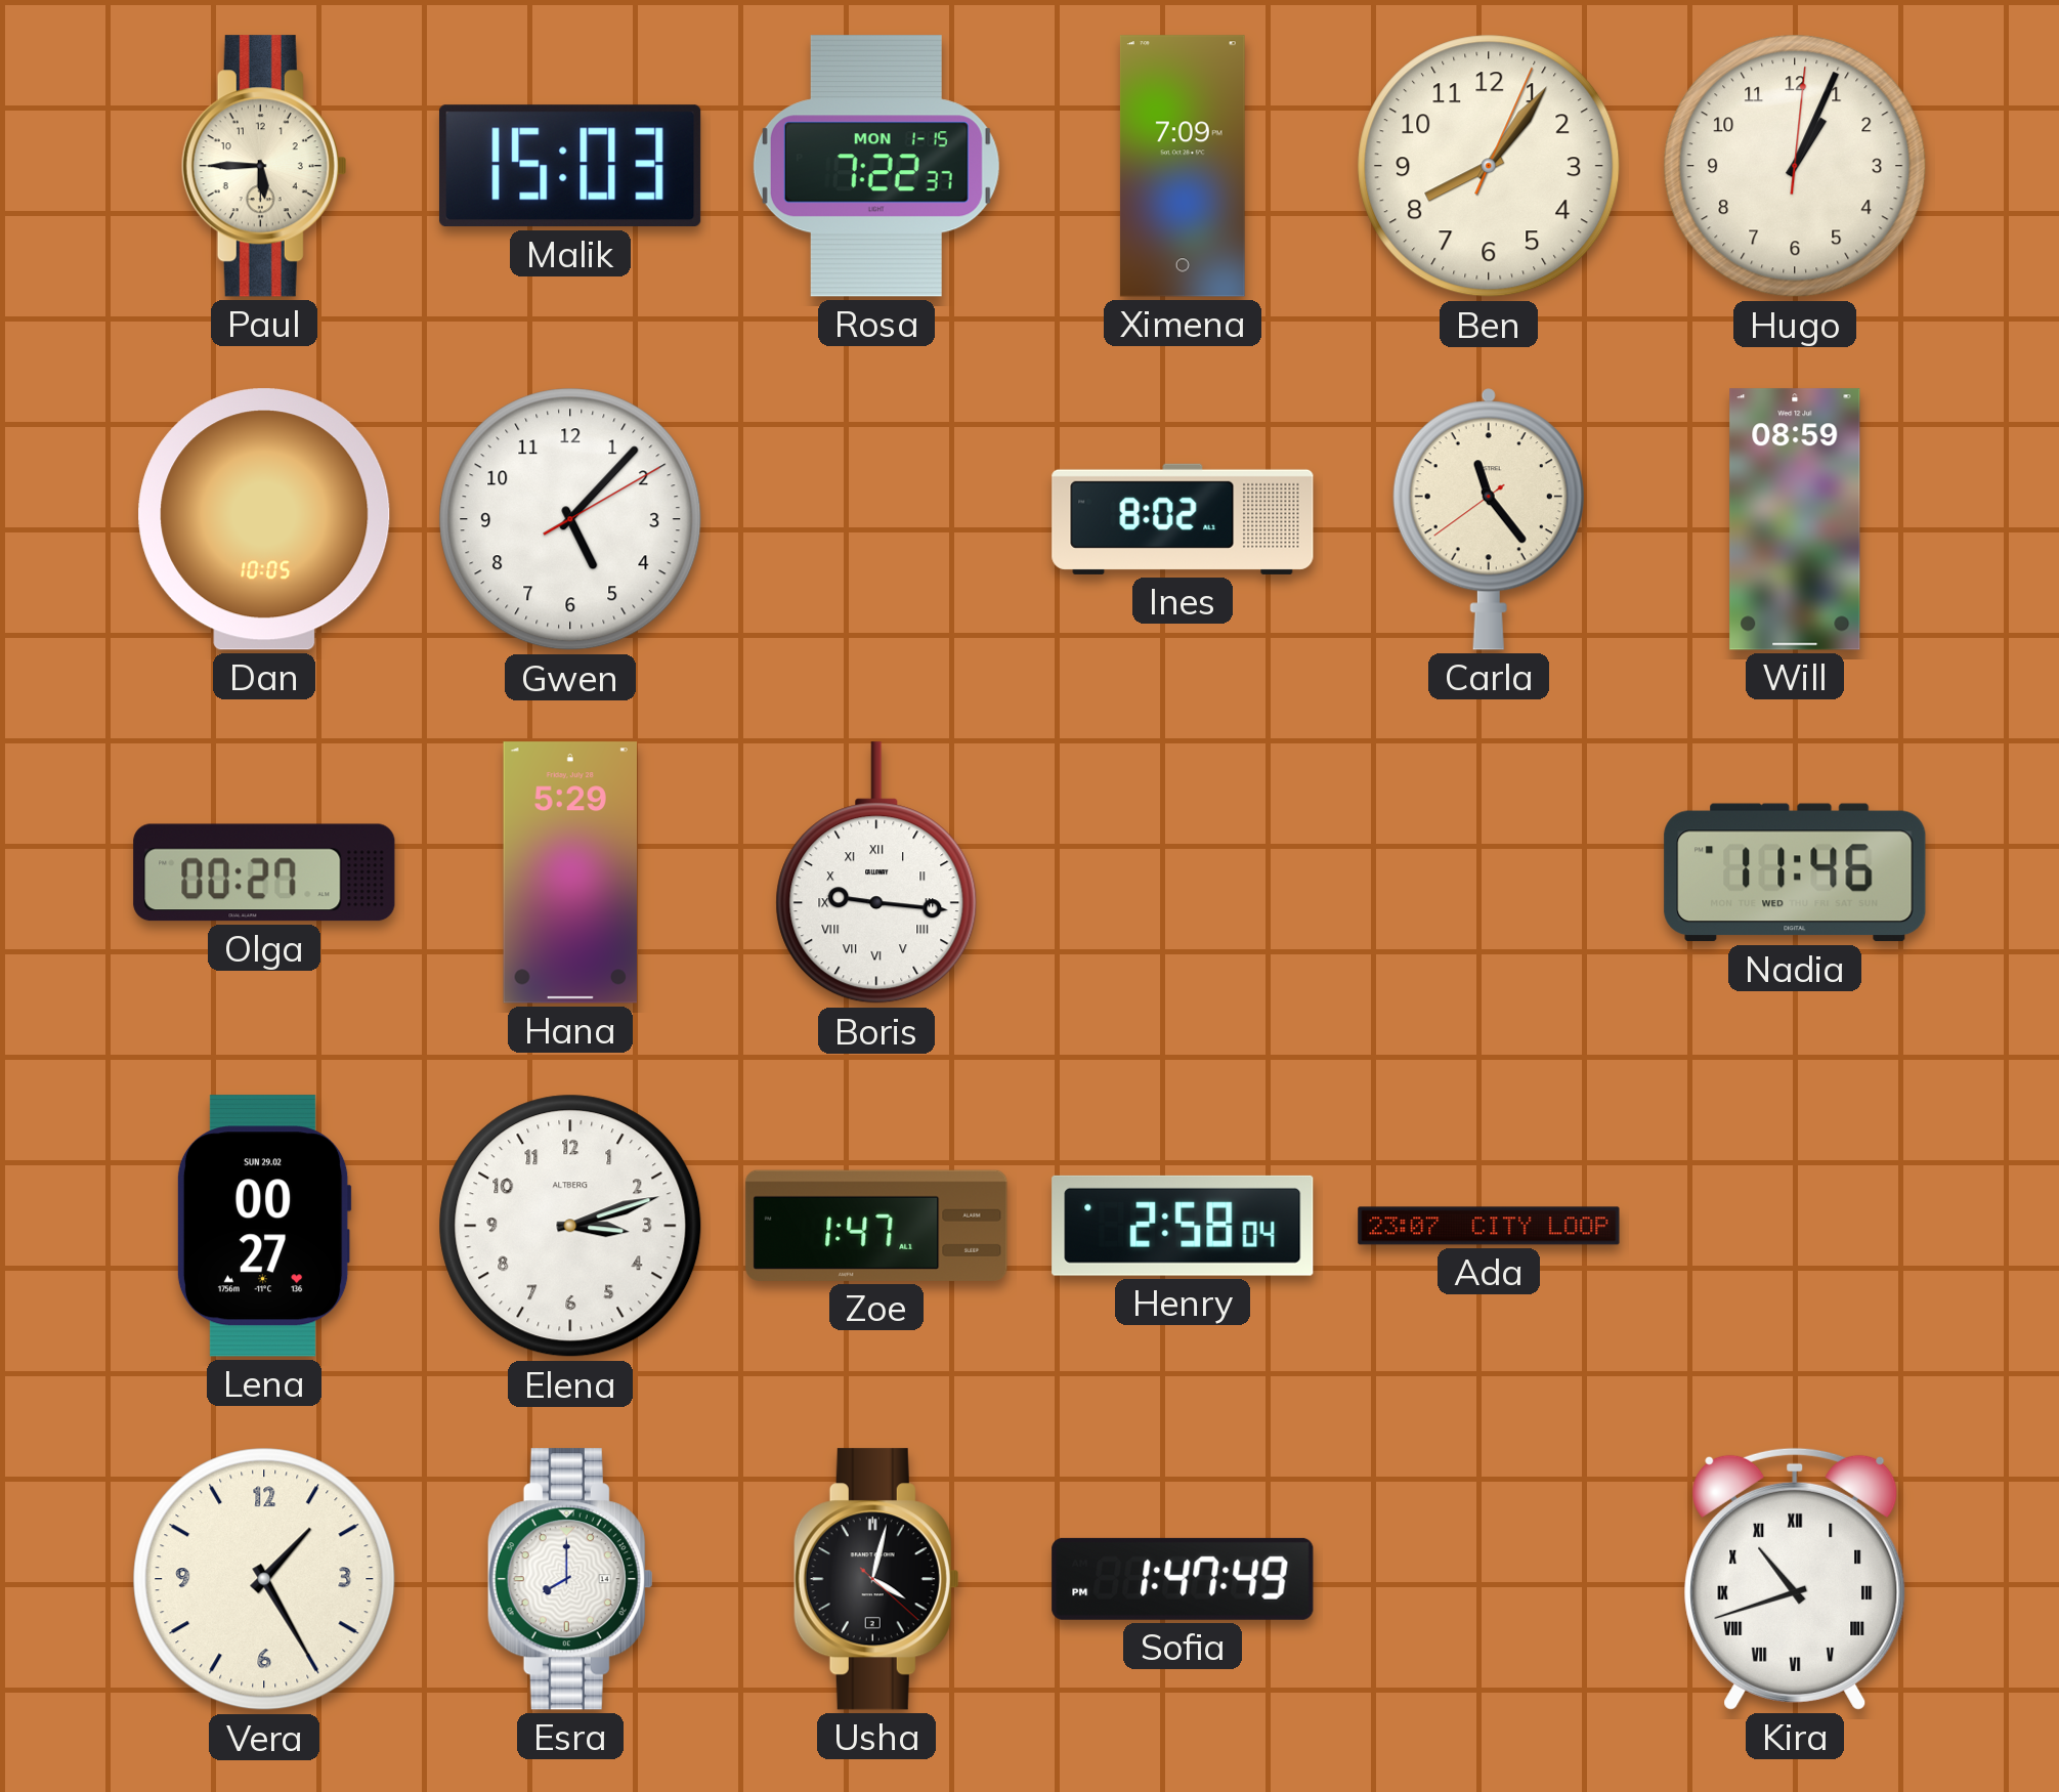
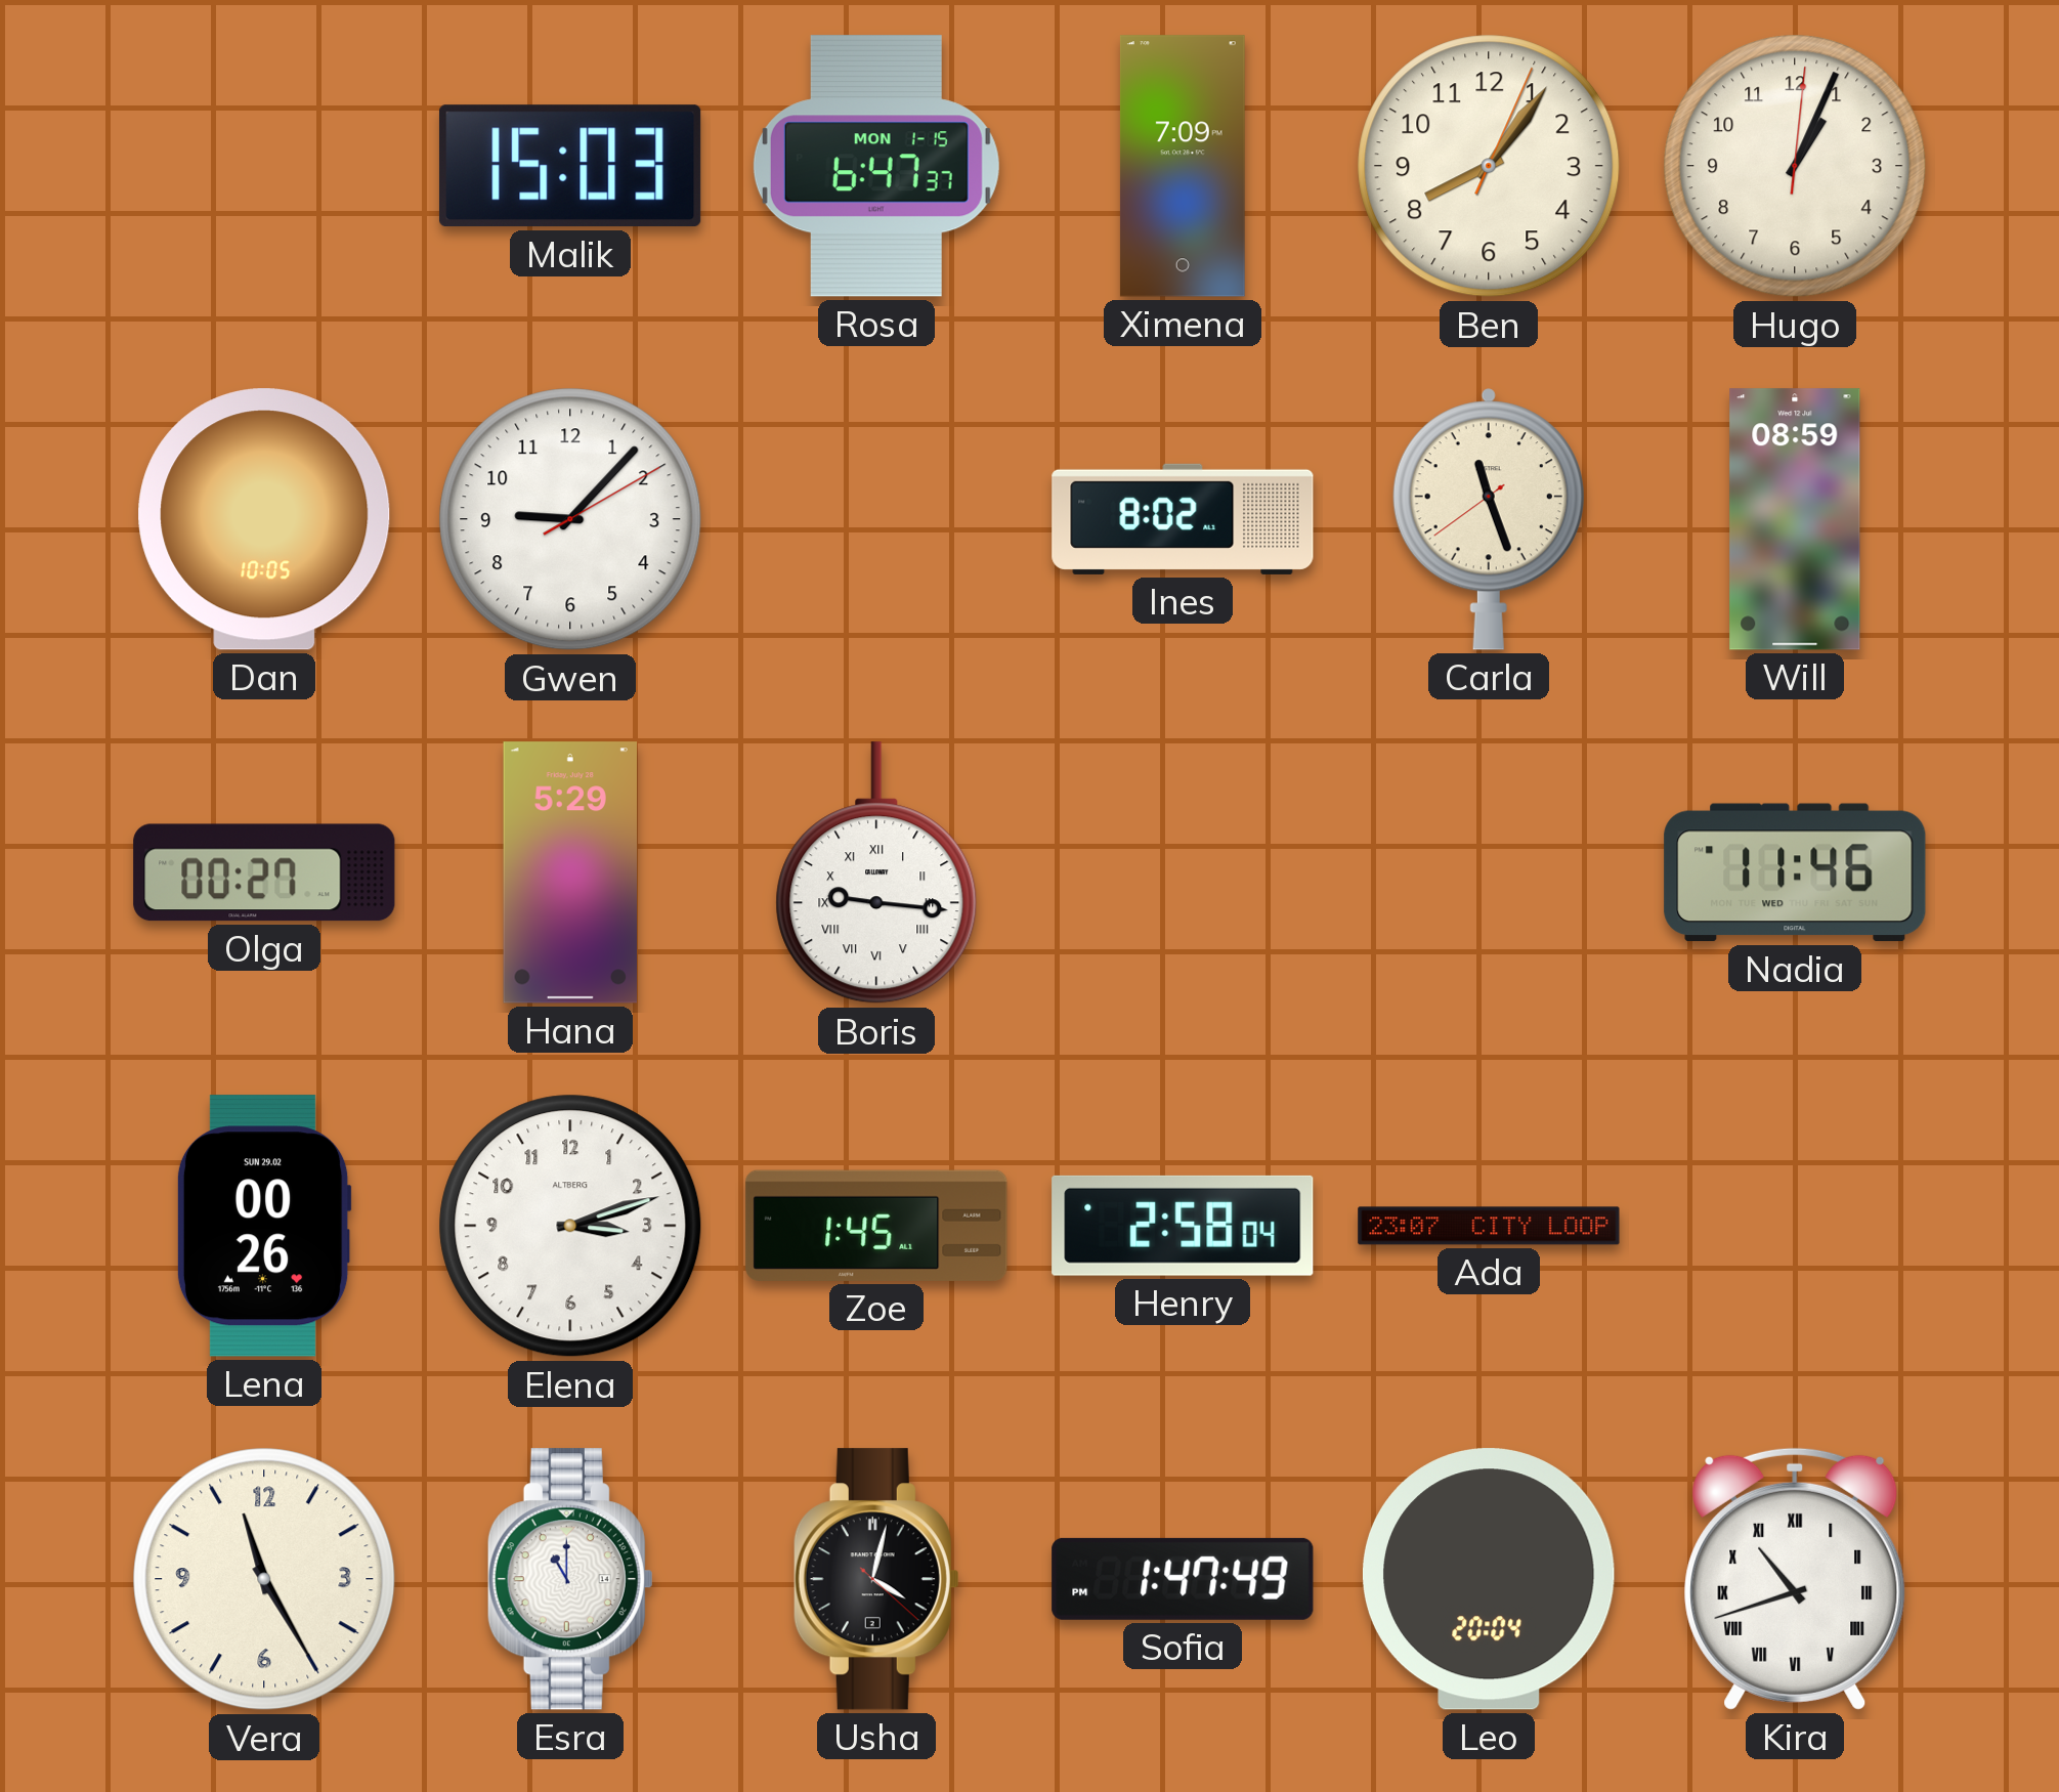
Paul: 5:45 -> none (264, 166)
Rosa: 7:22 -> 6:47 (876, 166)
Gwen: 5:07 -> 9:07 (570, 519)
Carla: 11:23 -> 11:26 (1489, 519)
Lena: 00:27 -> 00:26 (264, 1226)
Zoe: 1:47 -> 1:45 (876, 1226)
Vera: 1:25 -> 11:25 (264, 1579)
Esra: 8:00 -> 11:00 (570, 1579)
Leo: none -> 20:04 (1489, 1579)
